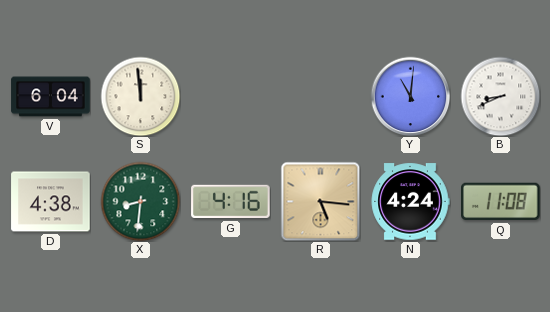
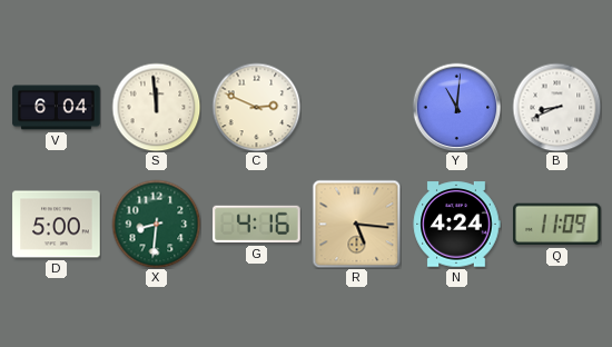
C: none -> 2:49 (256, 107)
D: 4:38 -> 5:00 (57, 225)
Q: 11:08 -> 11:09 (557, 225)
